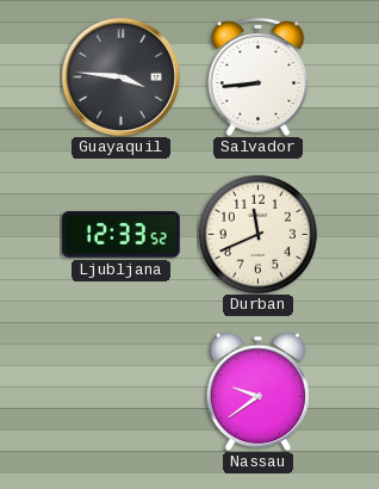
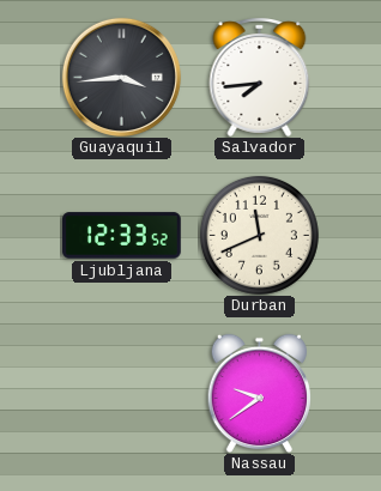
Guayaquil: 3:46 -> 3:44 (121, 77)
Salvador: 8:44 -> 7:44 (260, 78)
